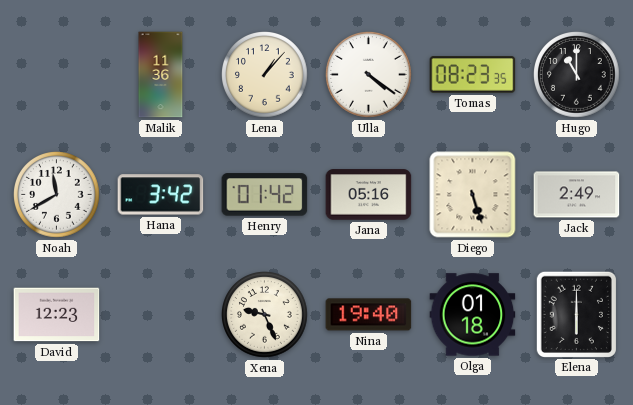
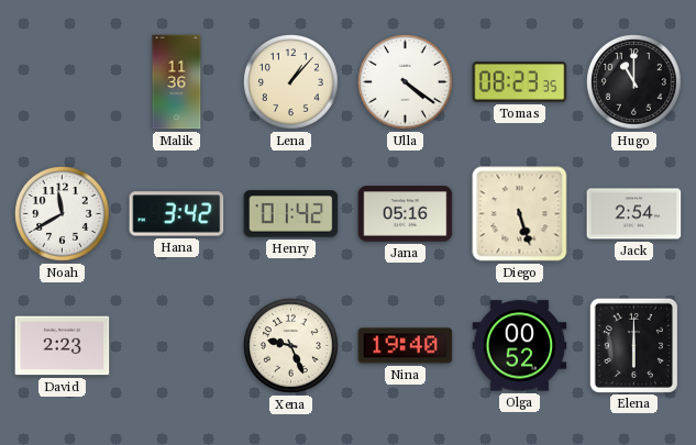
Jack: 2:49 -> 2:54 (634, 214)
David: 12:23 -> 2:23 (63, 346)
Olga: 01:18 -> 00:52 (520, 346)
